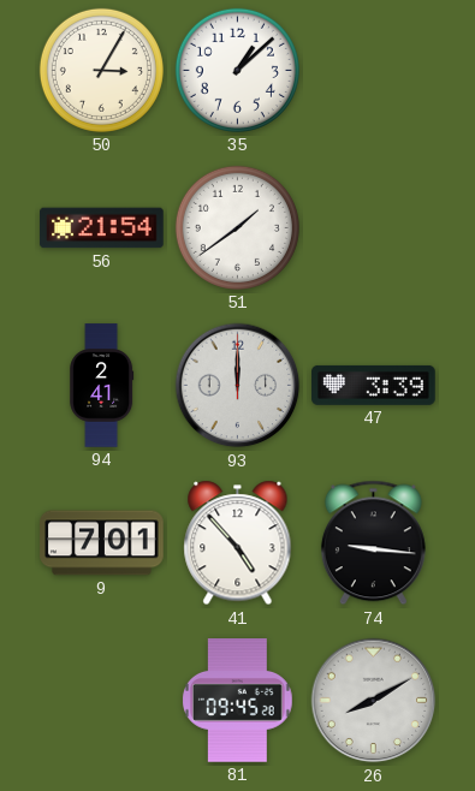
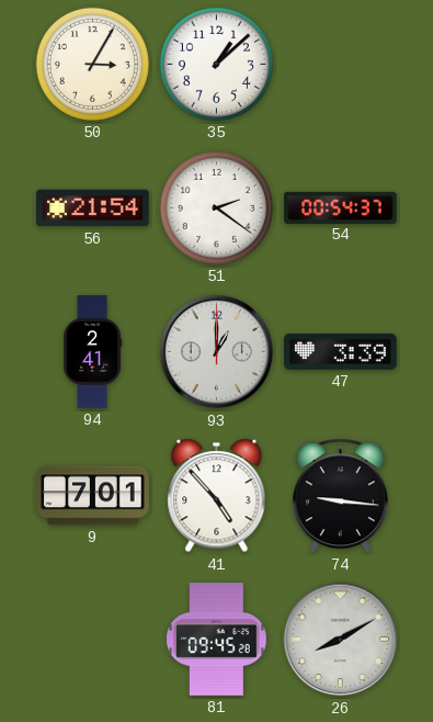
51: 1:39 -> 2:21 (216, 207)
54: none -> 00:54 (341, 207)
93: 12:00 -> 1:00 (217, 352)
